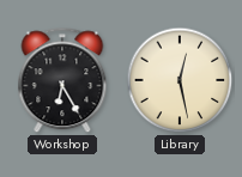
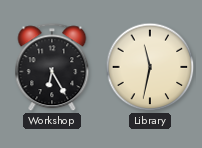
Library: 12:28 -> 11:32 (150, 67)
